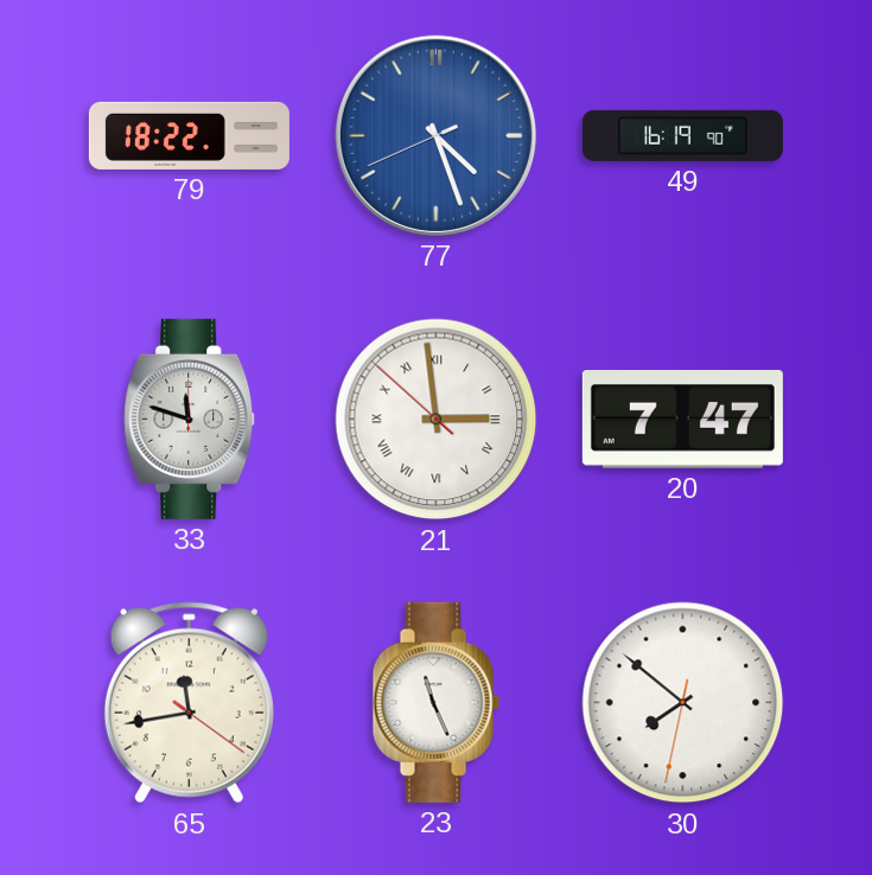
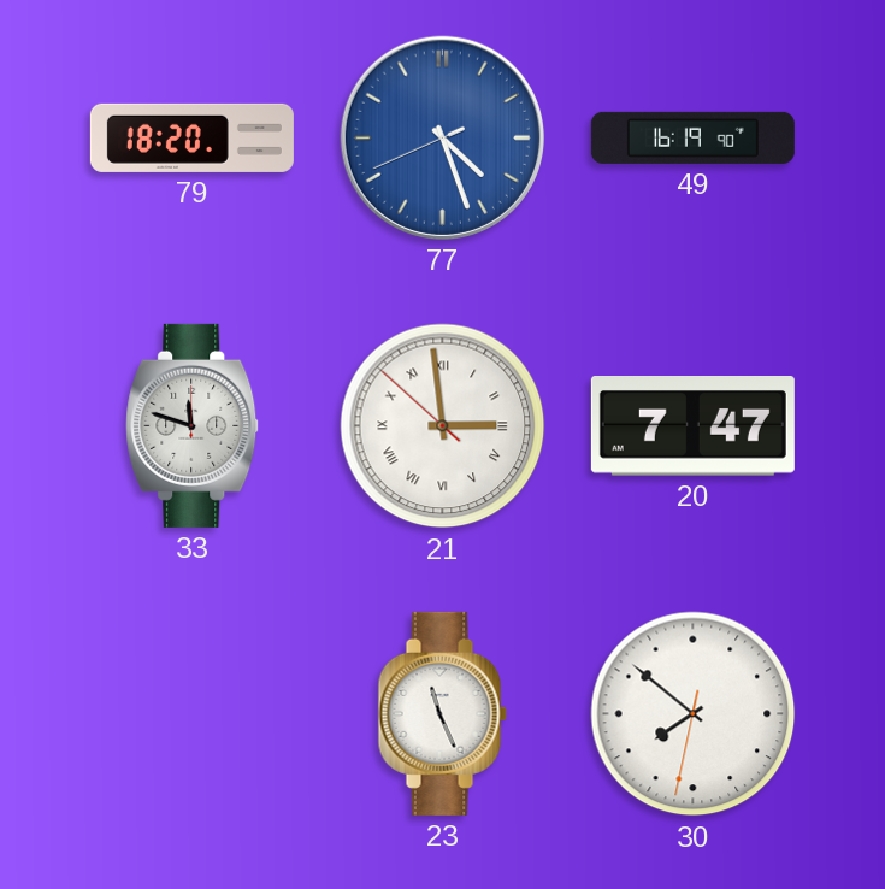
79: 18:22 -> 18:20 (191, 137)
65: 11:43 -> none (189, 703)
